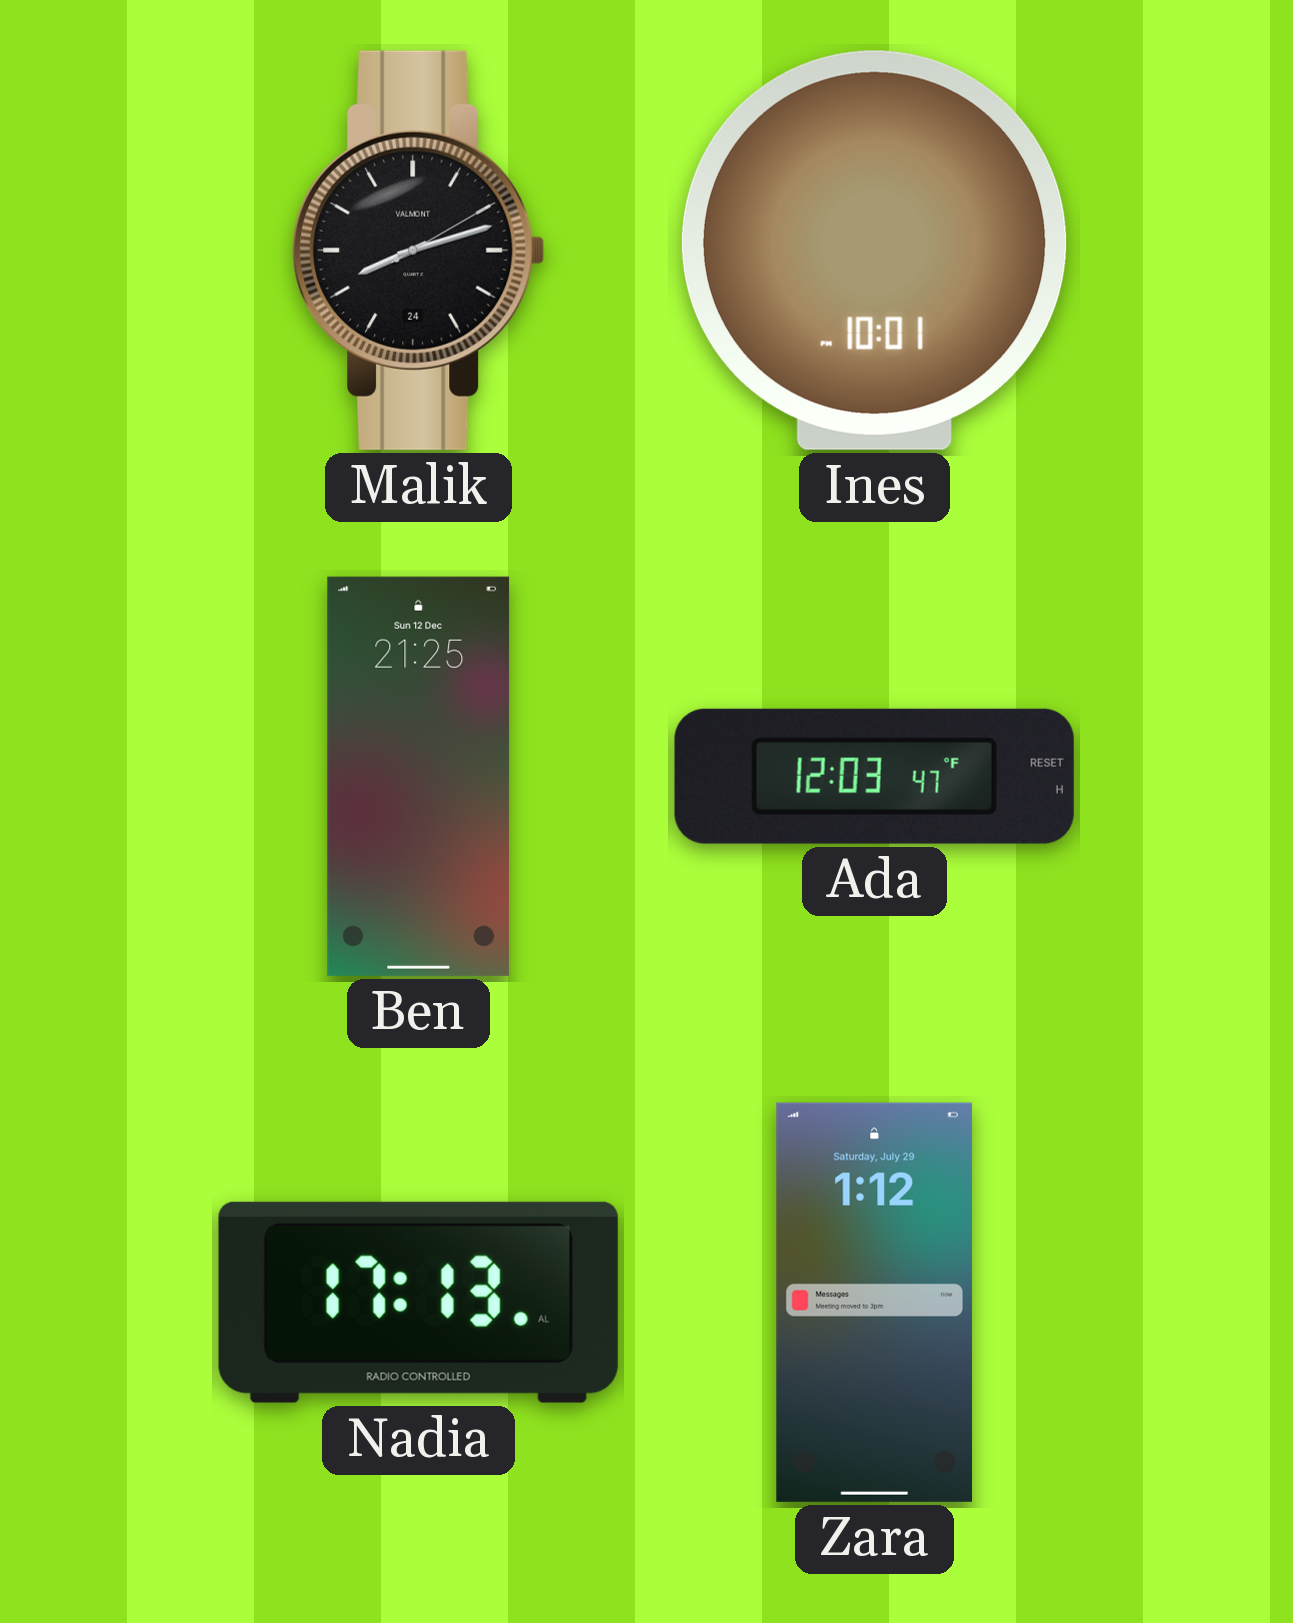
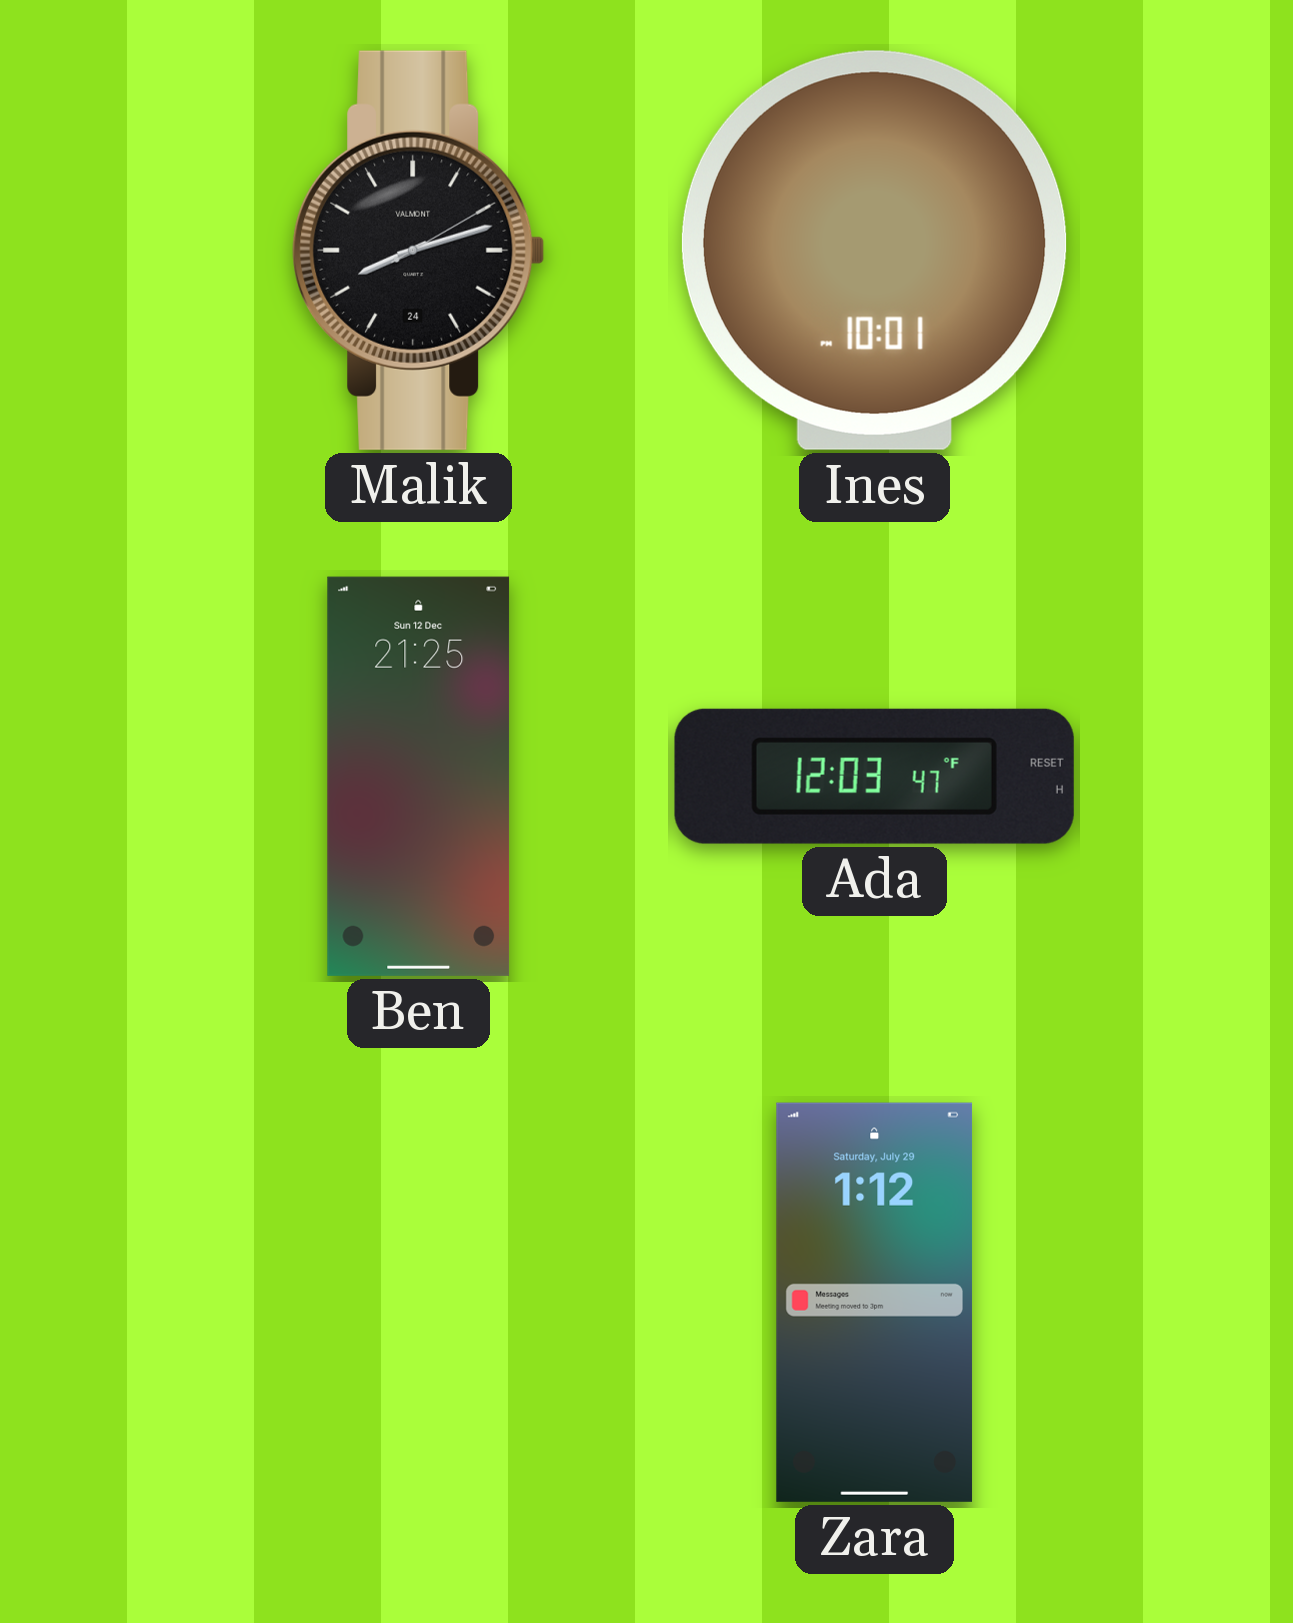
Nadia: 17:13 -> none (418, 1302)
